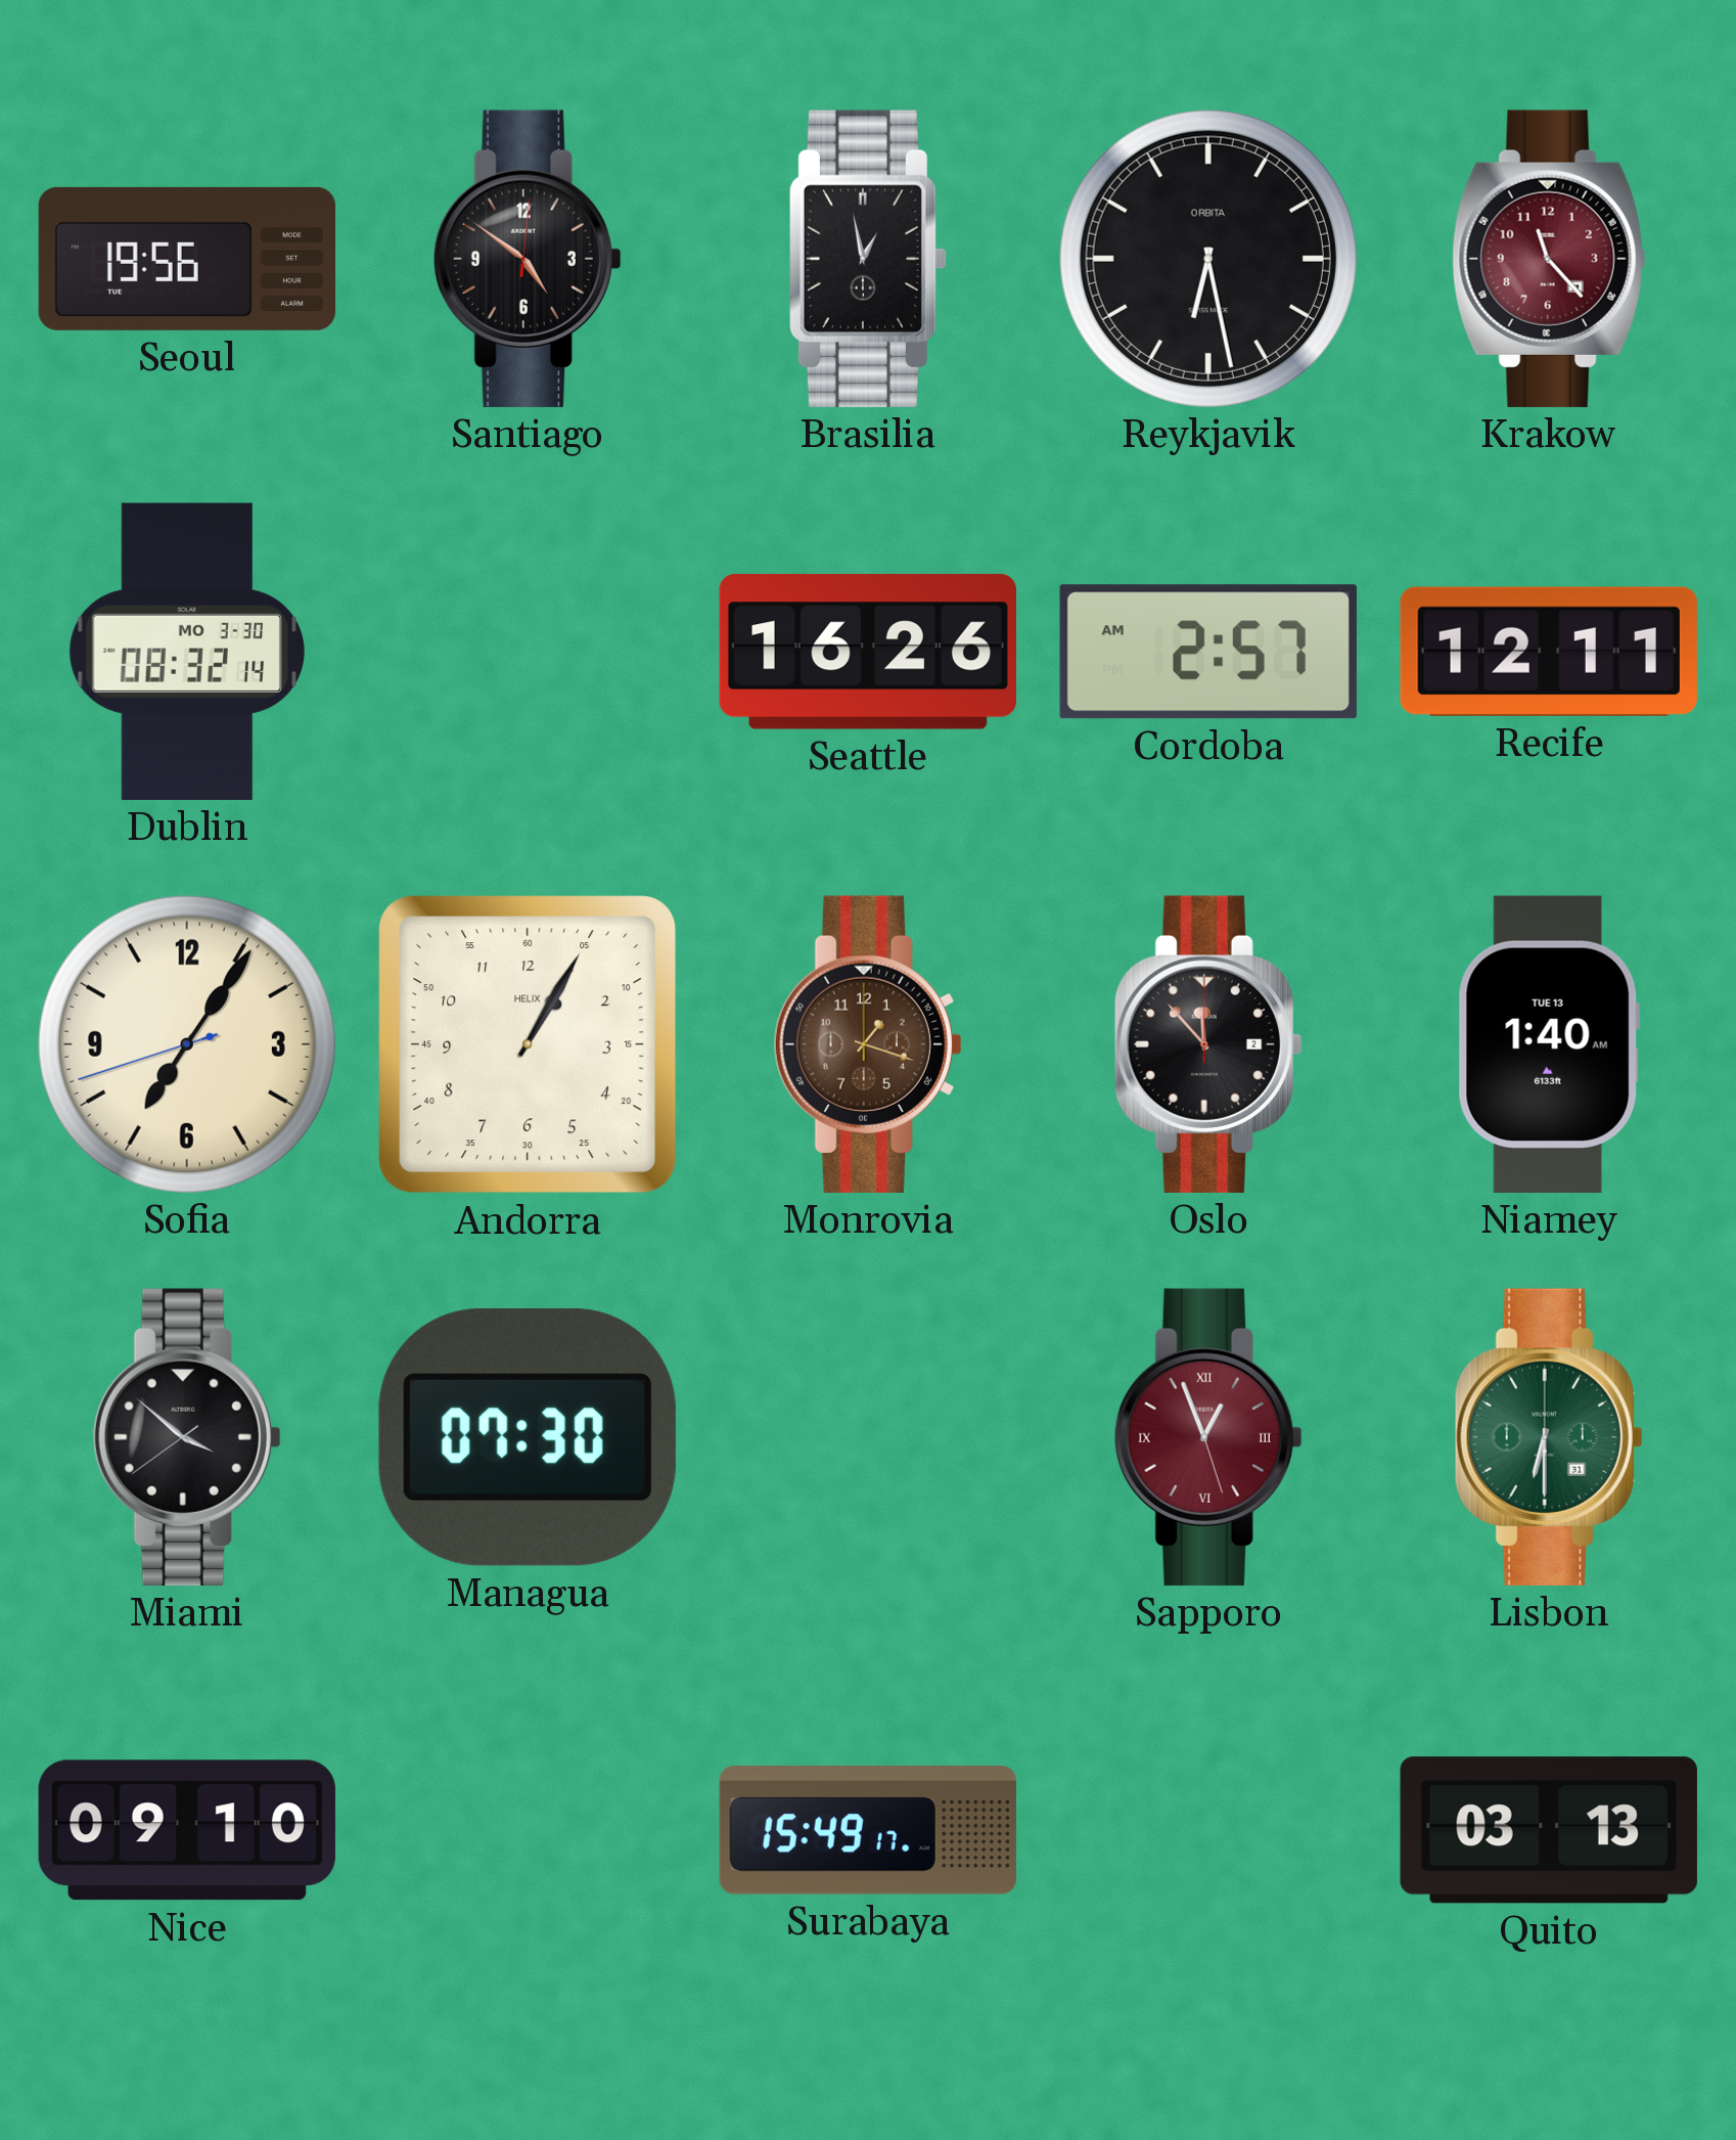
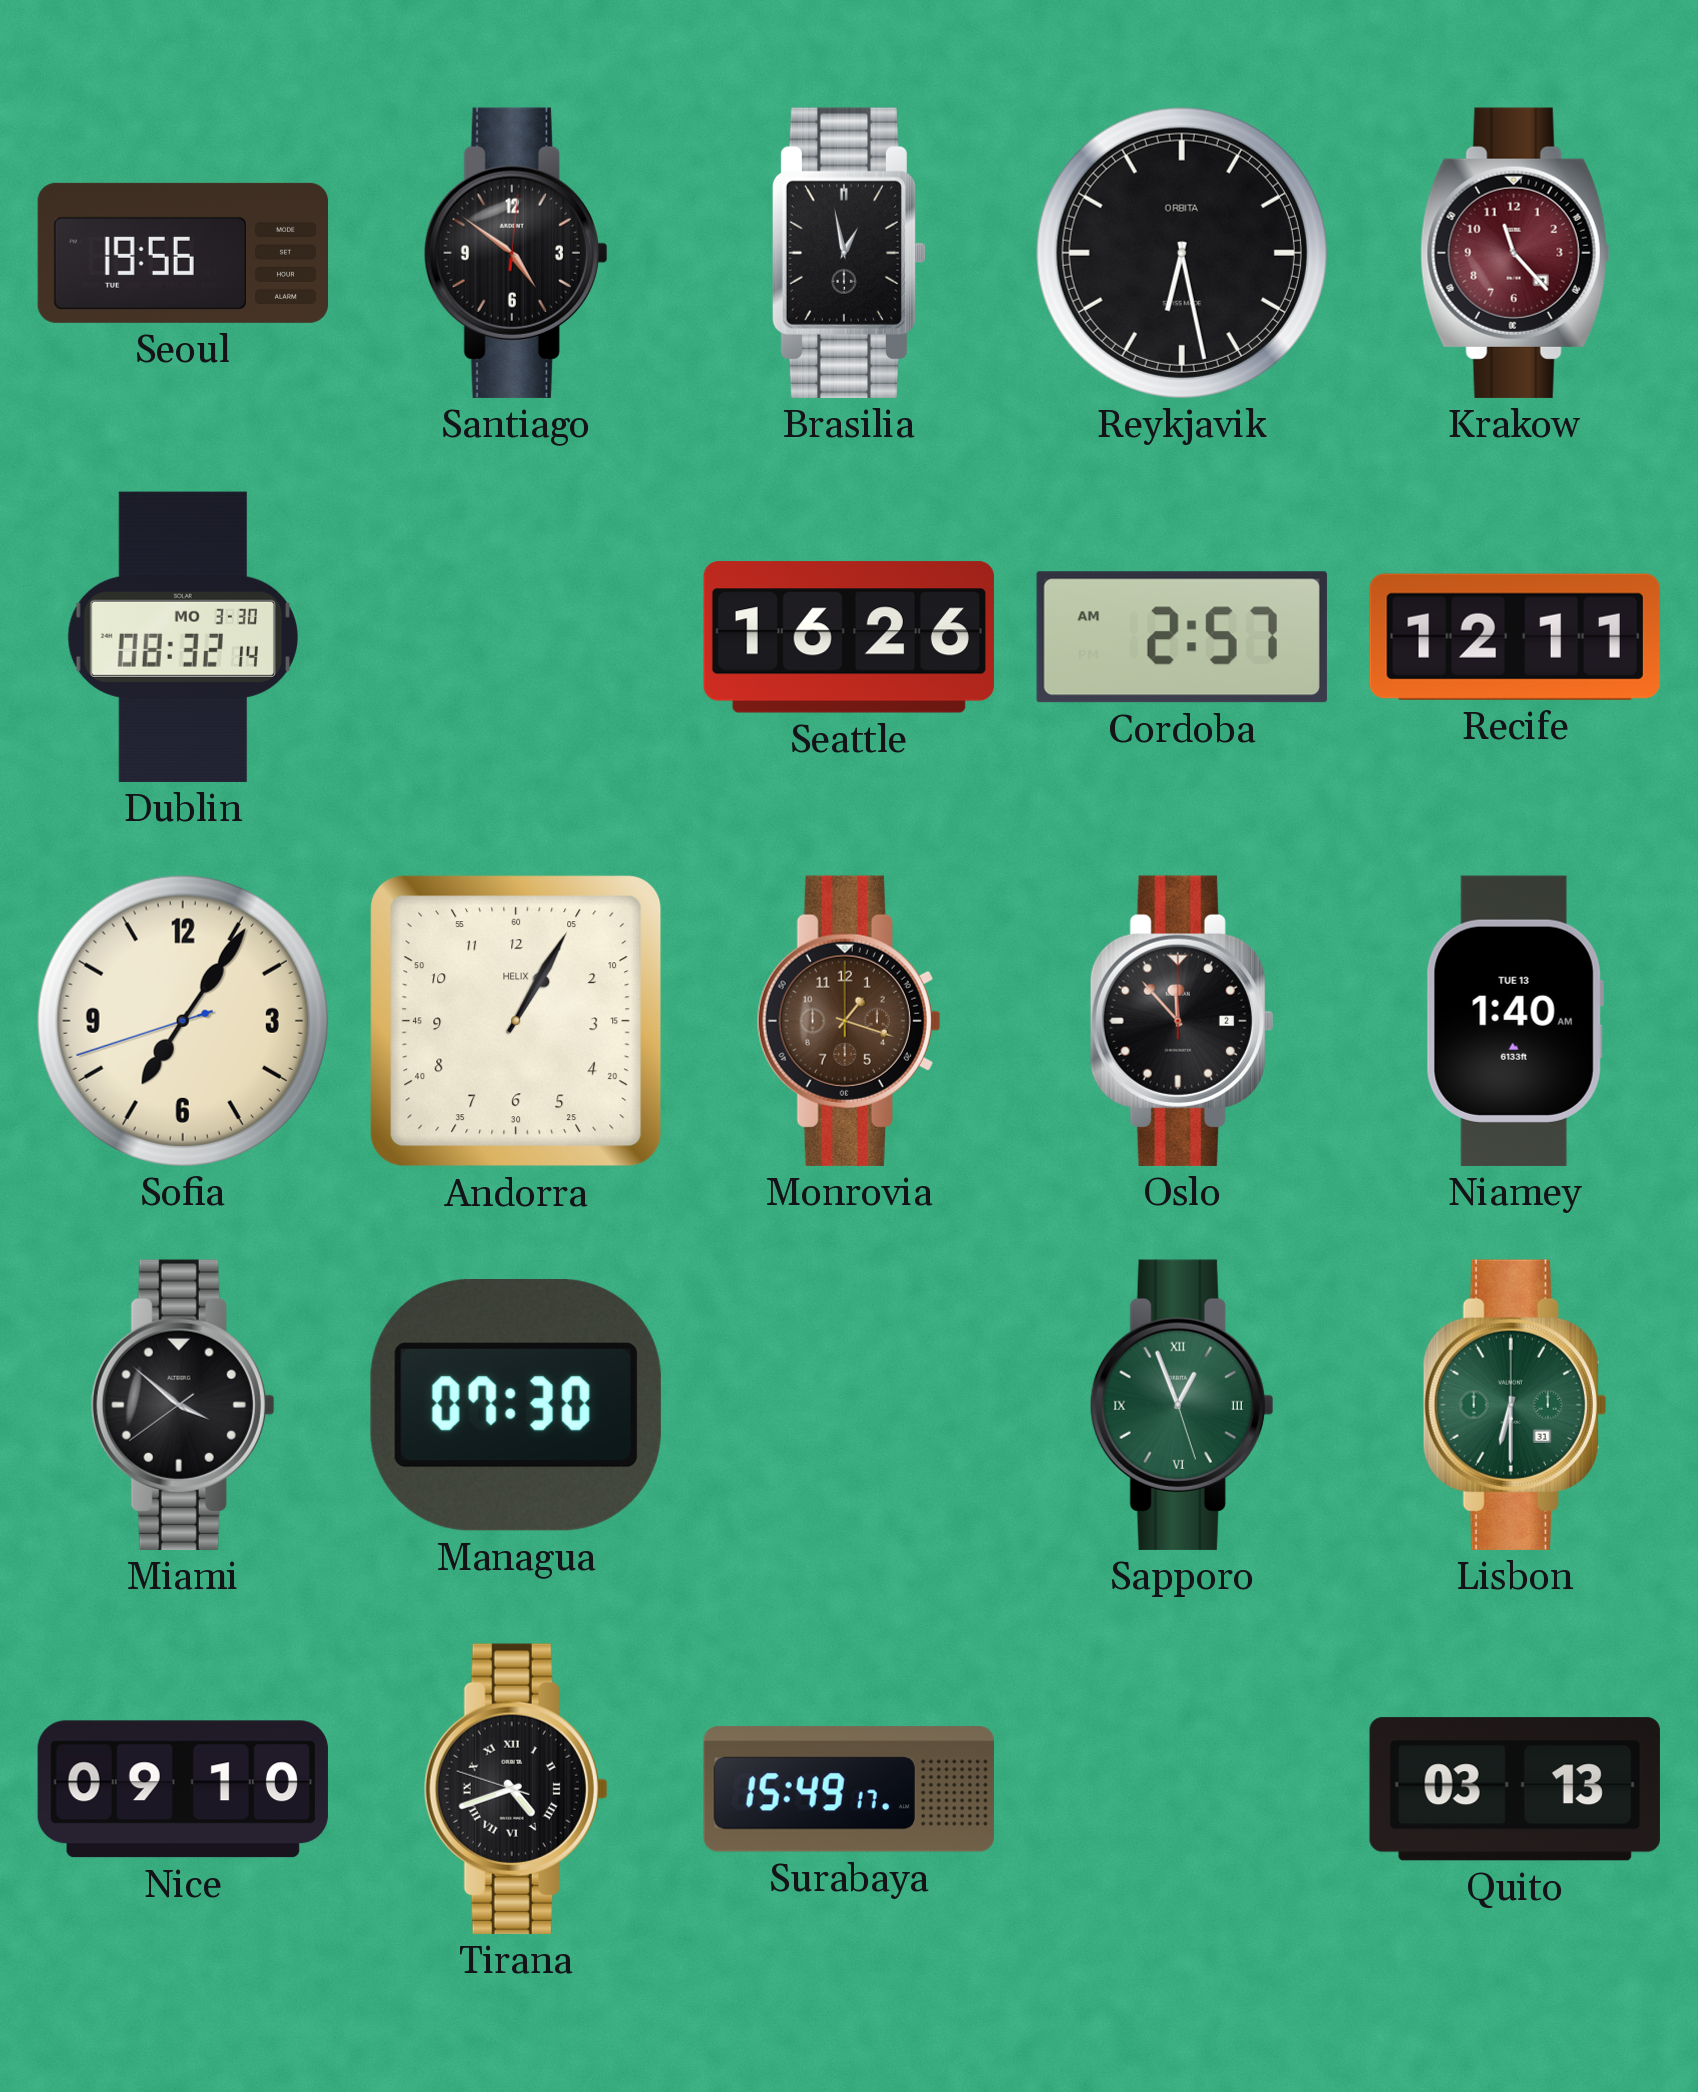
Sapporo dial: burgundy -> green (1182, 1405)
Tirana: none -> 4:41 (516, 1789)
